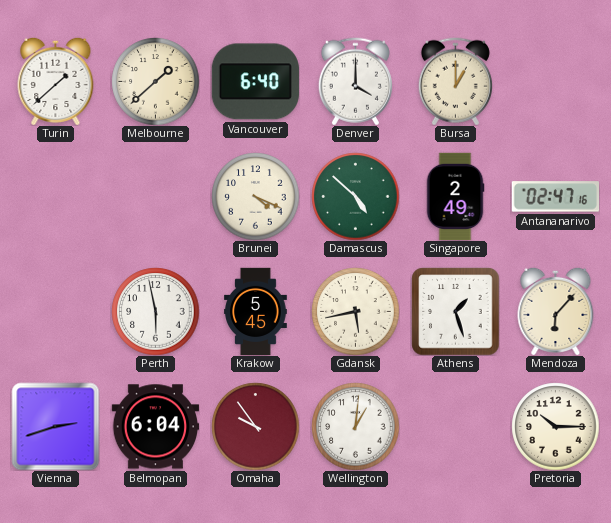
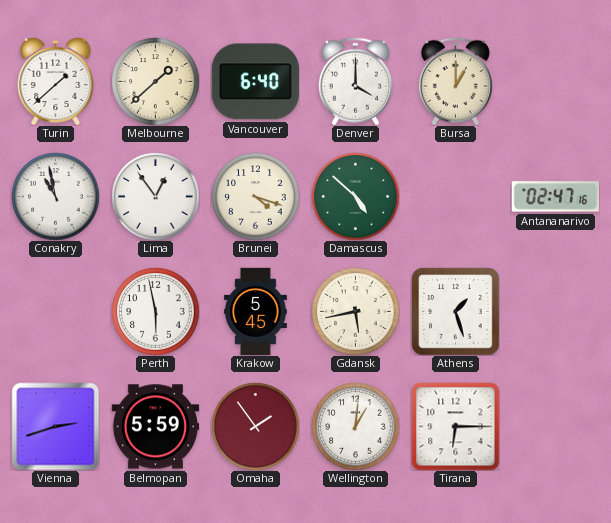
Conakry: none -> 10:58 (55, 196)
Lima: none -> 12:54 (155, 196)
Brunei: 4:19 -> 4:18 (255, 196)
Singapore: 2:49 -> none (455, 196)
Mendoza: 6:07 -> none (556, 311)
Belmopan: 6:04 -> 5:59 (155, 427)
Omaha: 9:54 -> 1:54 (255, 426)
Tirana: none -> 6:15 (455, 426)
Pretoria: 10:15 -> none (555, 426)
